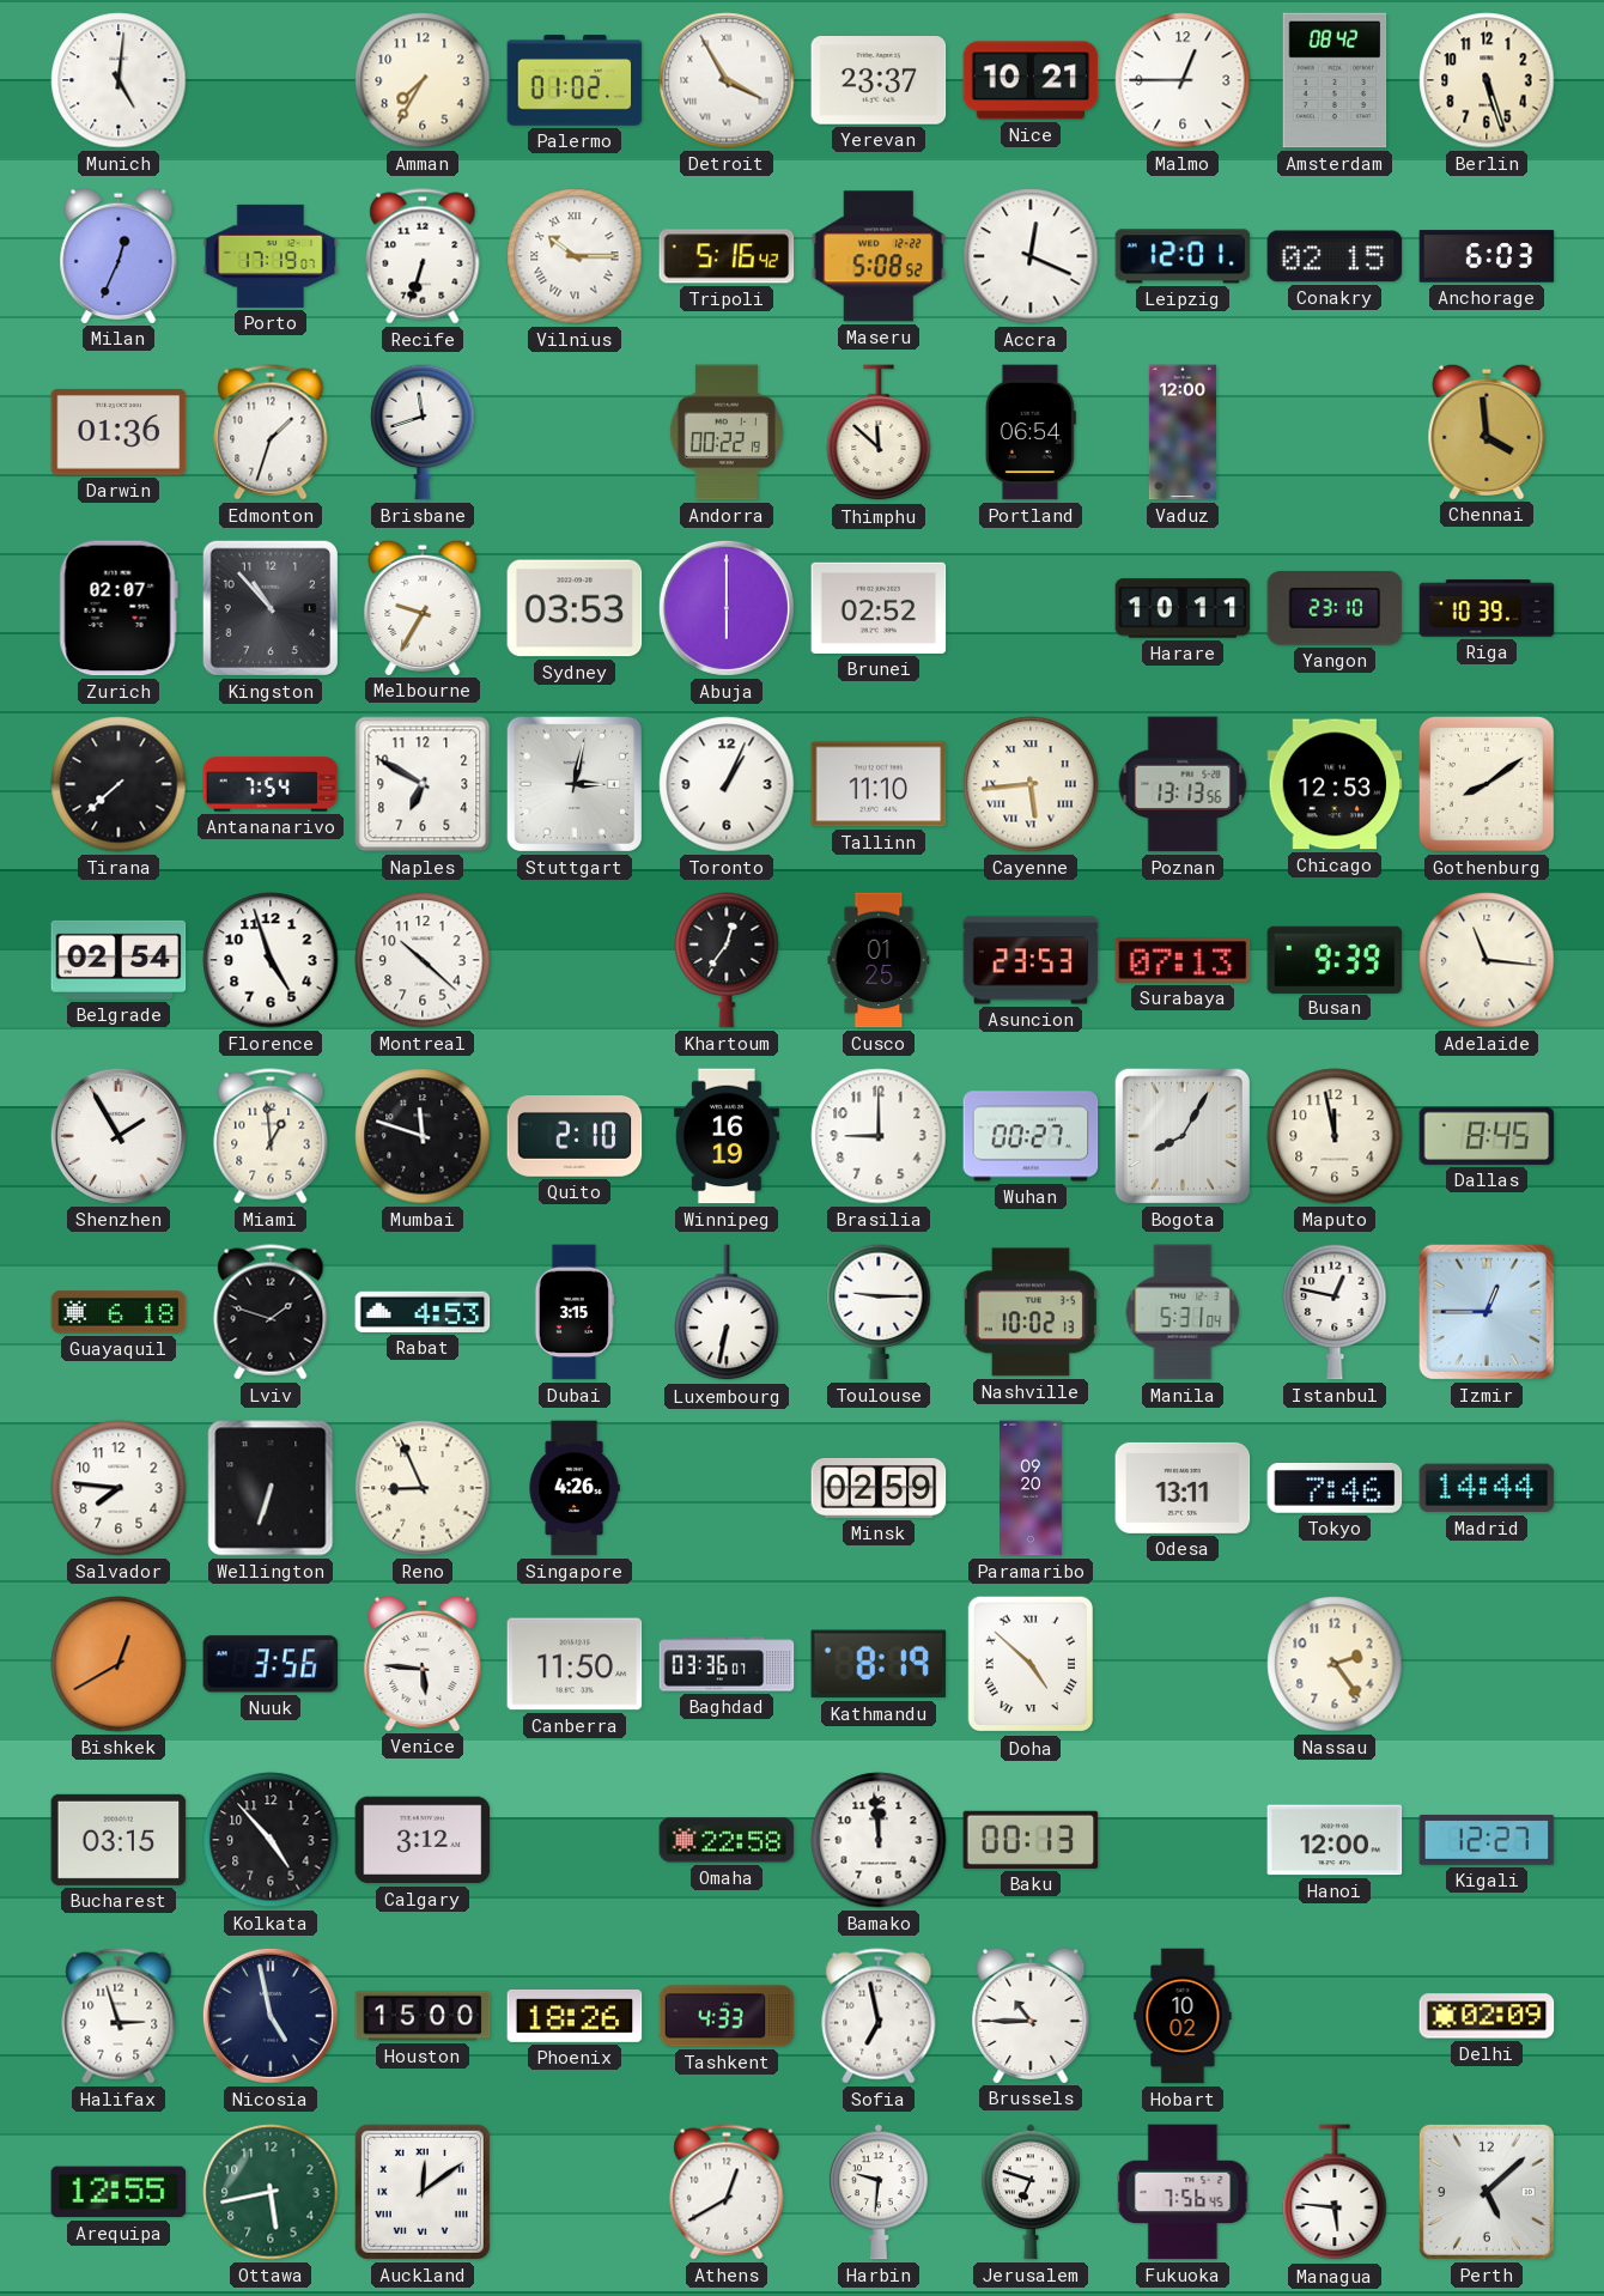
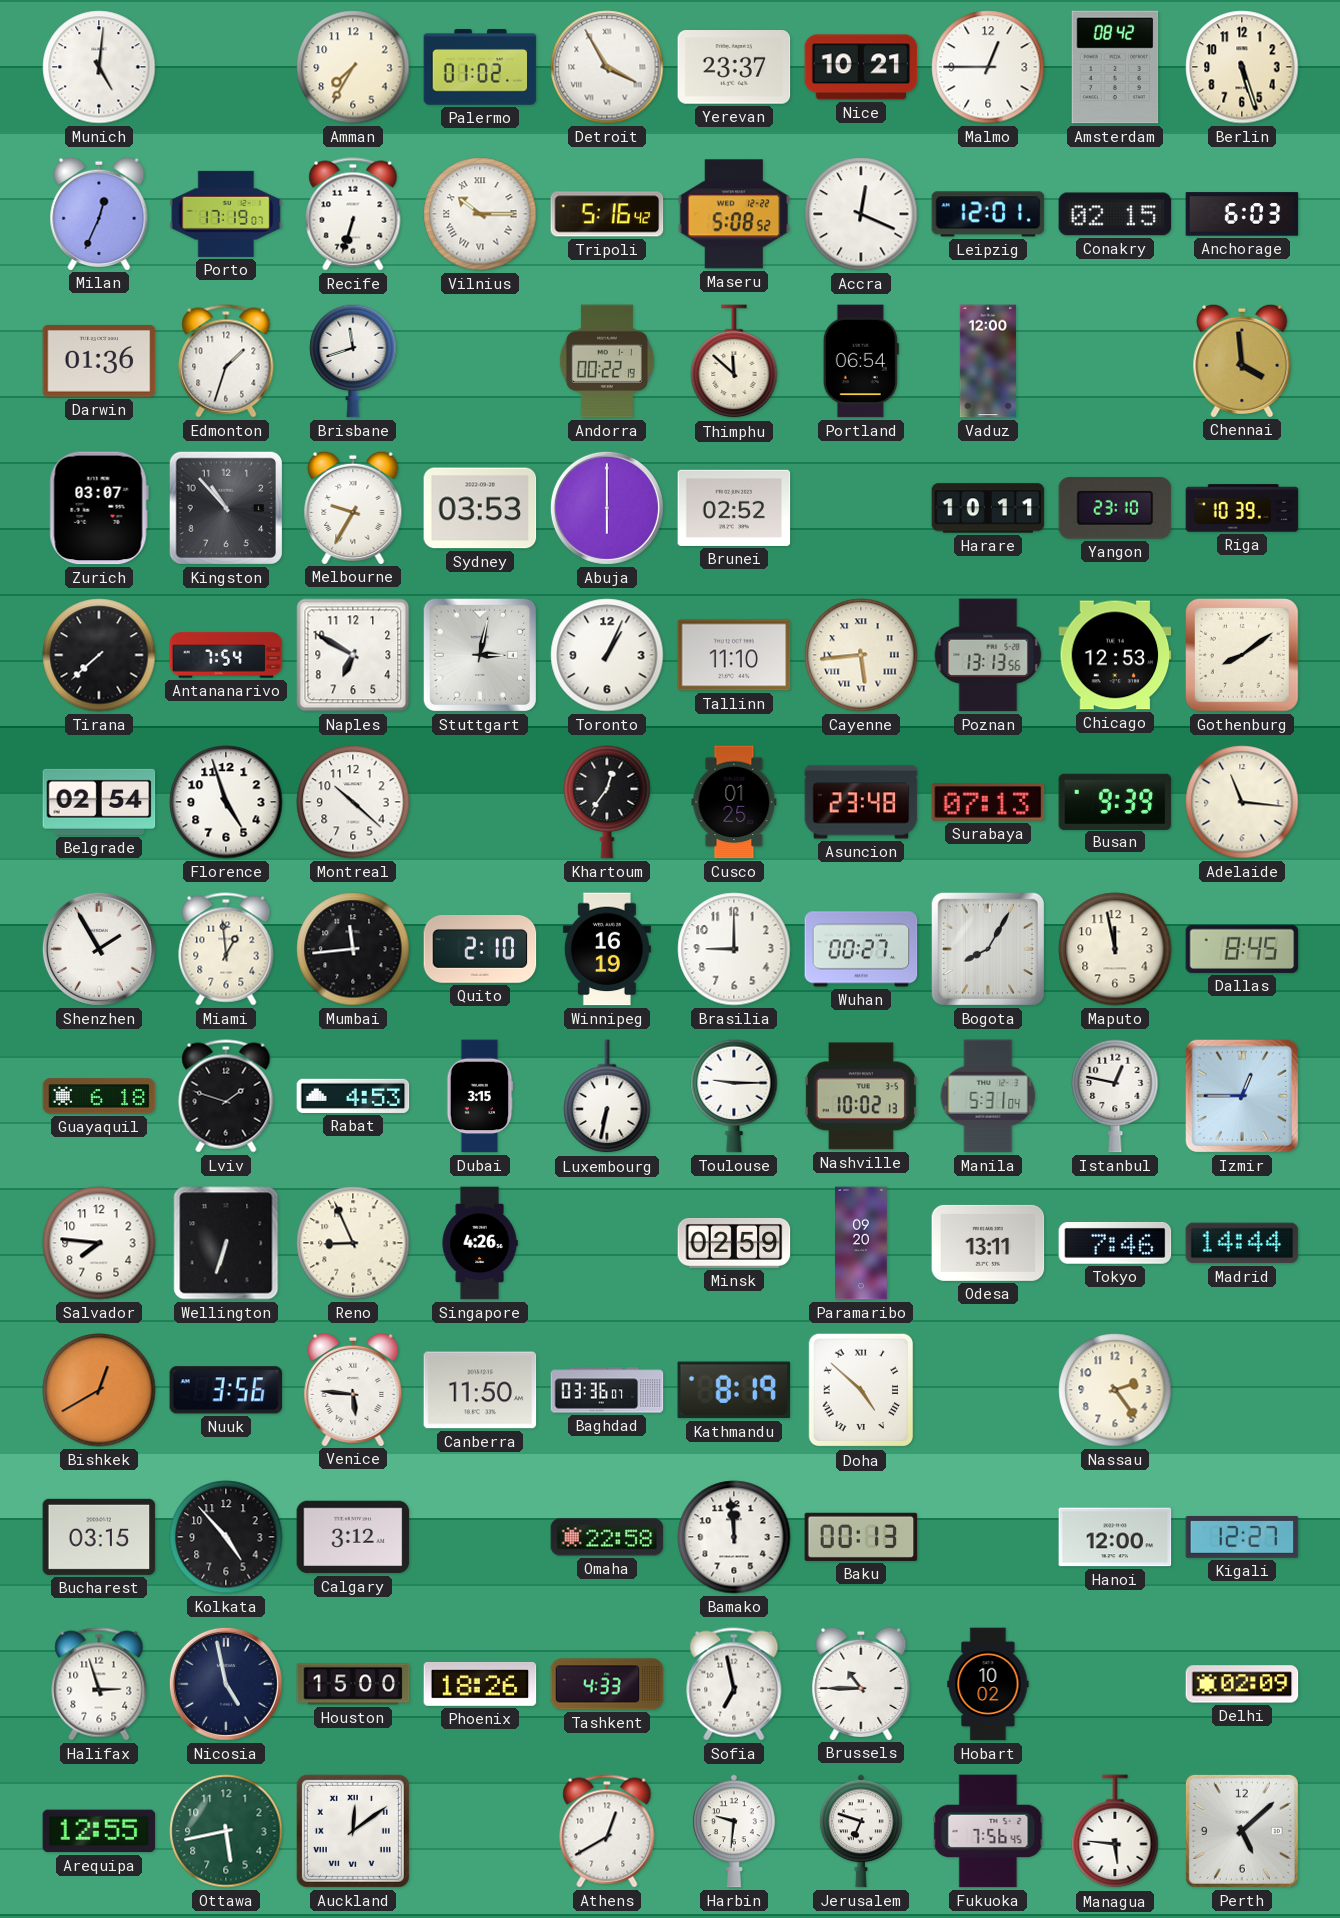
Zurich: 02:07 -> 03:07 (99, 508)
Asuncion: 23:53 -> 23:48 (861, 802)
Mumbai: 11:48 -> 11:44 (353, 949)
